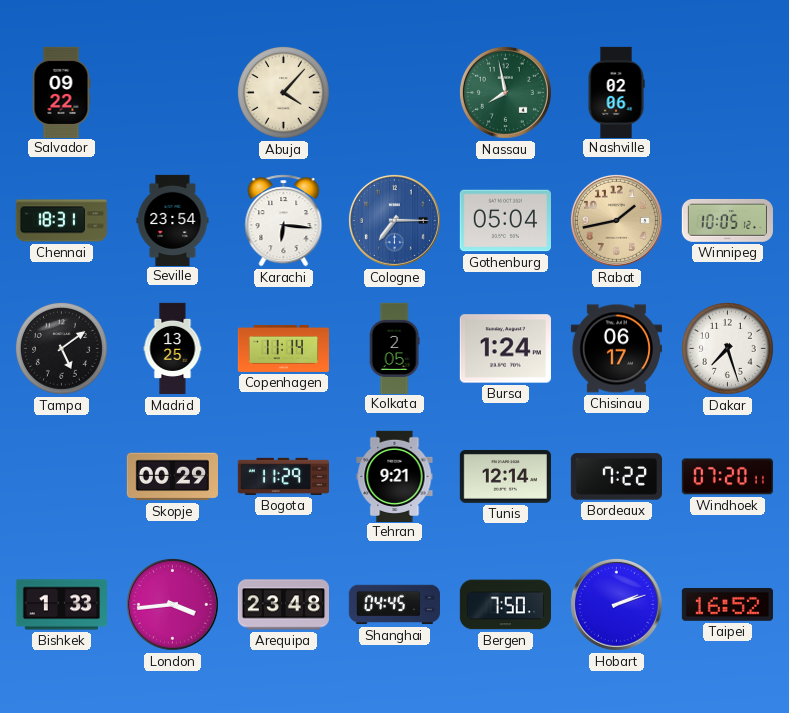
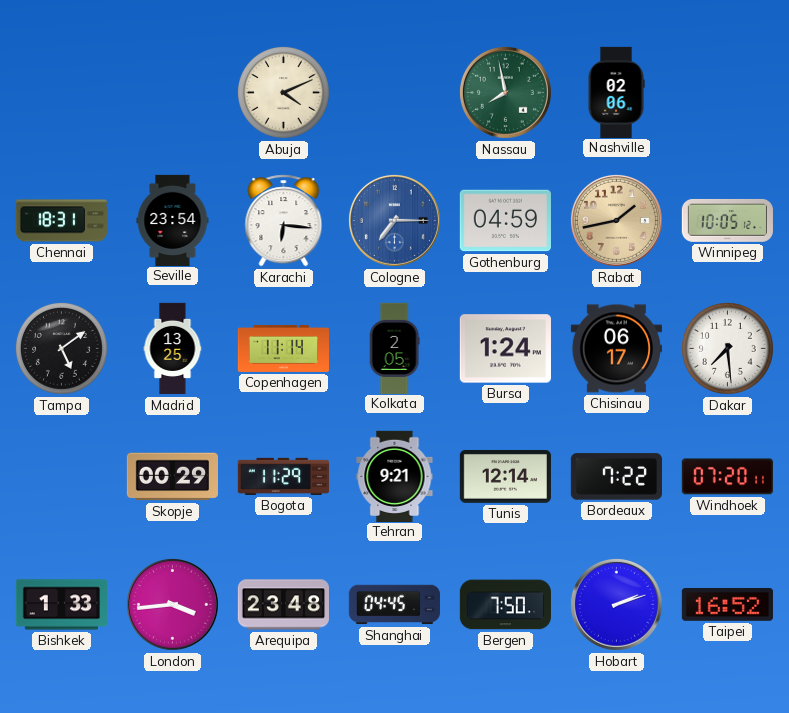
Salvador: 09:22 -> none (61, 92)
Abuja: 4:07 -> 4:11 (284, 93)
Gothenburg: 05:04 -> 04:59 (505, 221)
Dakar: 7:27 -> 7:29 (728, 349)
